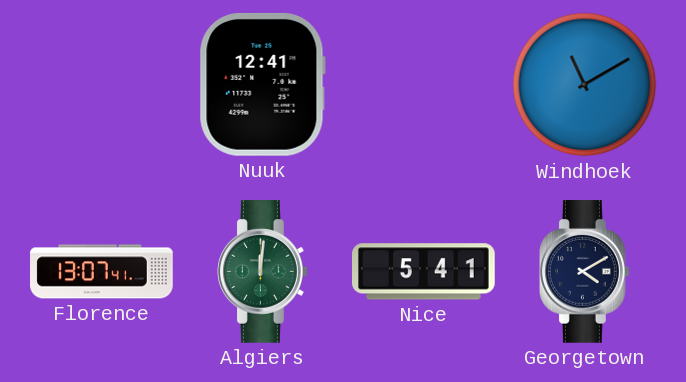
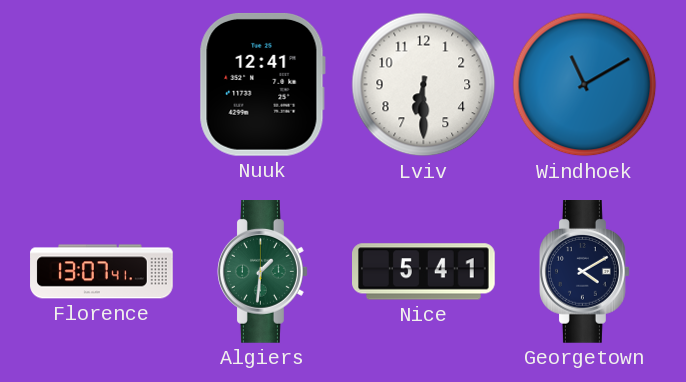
Lviv: none -> 6:30 (424, 85)
Algiers: 12:01 -> 1:31 (263, 272)
